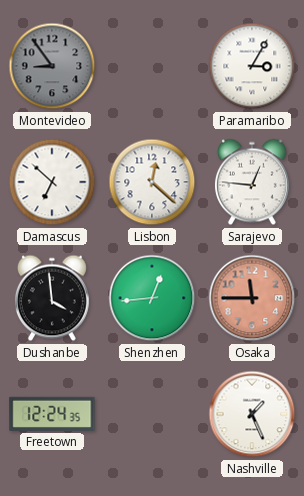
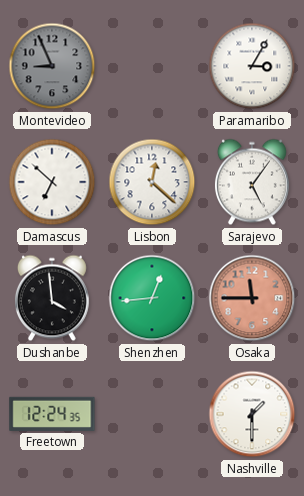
Montevideo: 8:54 -> 8:56 (52, 66)
Sarajevo: 12:46 -> 5:06 (252, 182)
Nashville: 1:26 -> 1:30 (252, 414)
